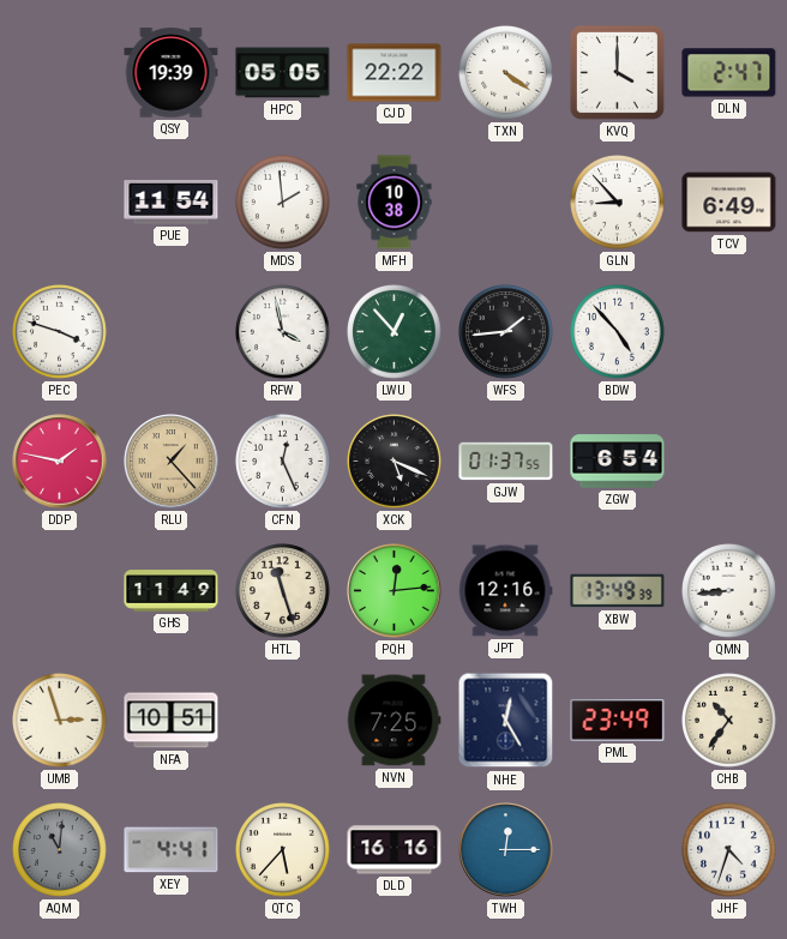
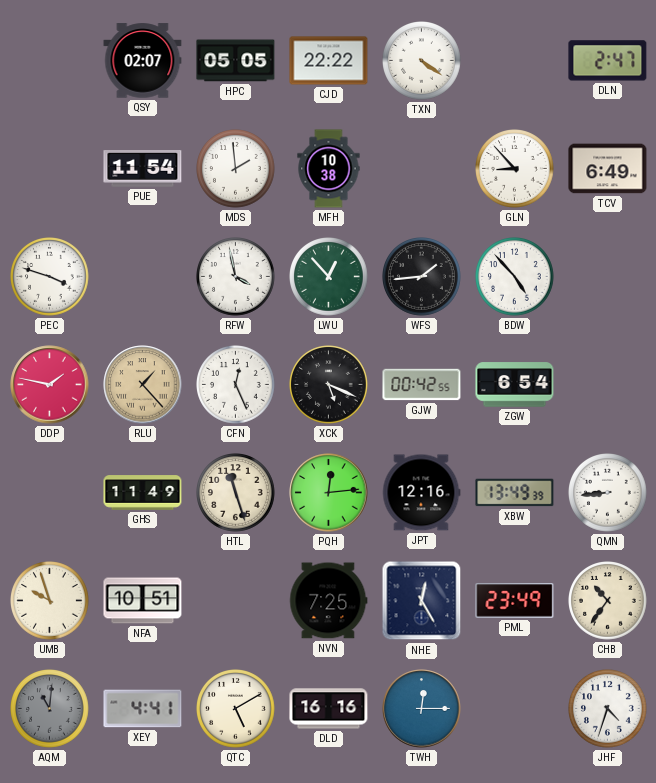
QSY: 19:39 -> 02:07 (143, 61)
KVQ: 4:00 -> none (617, 72)
GJW: 01:37 -> 00:42 (422, 385)
UMB: 2:57 -> 9:57 (50, 601)
QTC: 5:37 -> 5:10 (236, 709)
